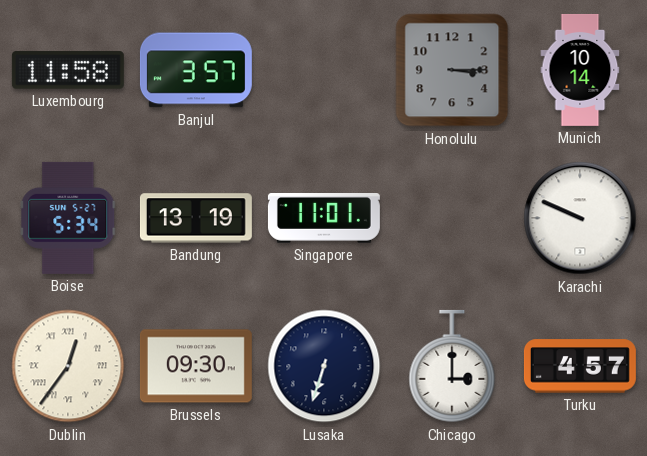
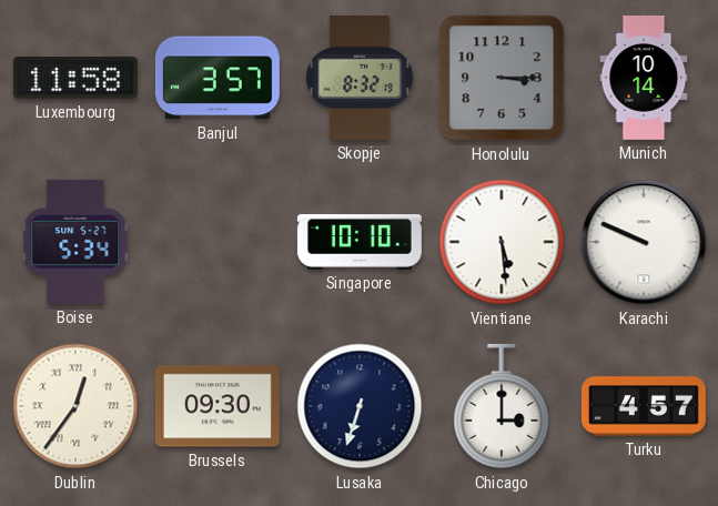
Skopje: none -> 8:32 (360, 78)
Bandung: 13:19 -> none (196, 218)
Singapore: 11:01 -> 10:10 (360, 243)
Vientiane: none -> 5:29 (502, 242)
